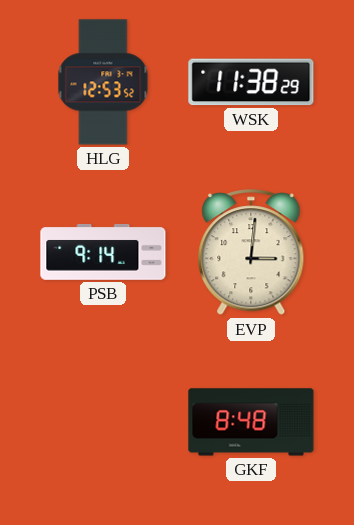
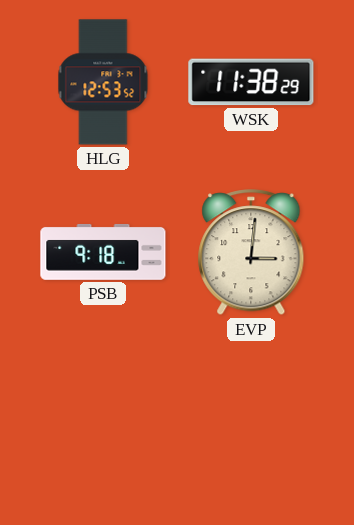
PSB: 9:14 -> 9:18 (103, 252)
GKF: 8:48 -> none (251, 422)
